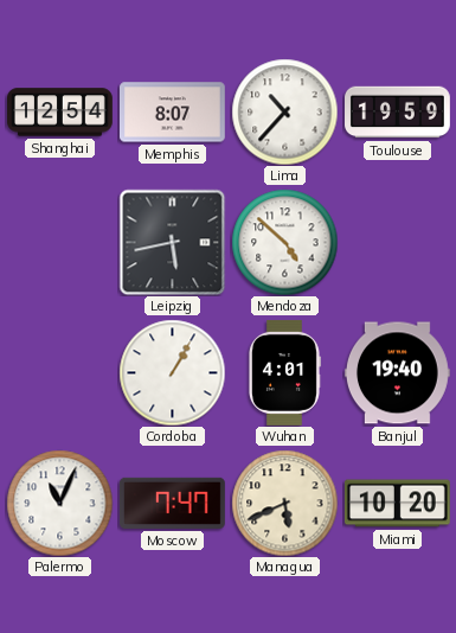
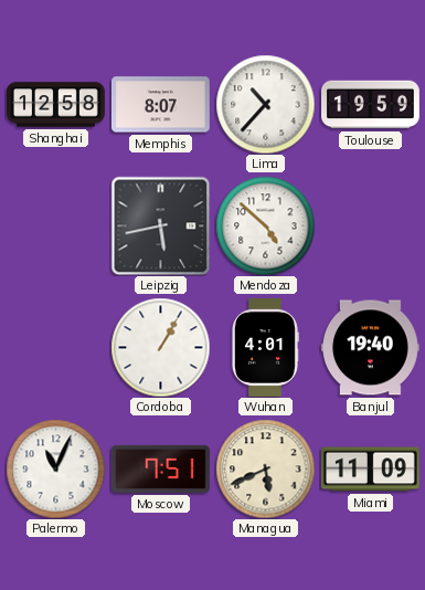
Shanghai: 12:54 -> 12:58 (56, 105)
Moscow: 7:47 -> 7:51 (160, 468)
Miami: 10:20 -> 11:09 (370, 470)
